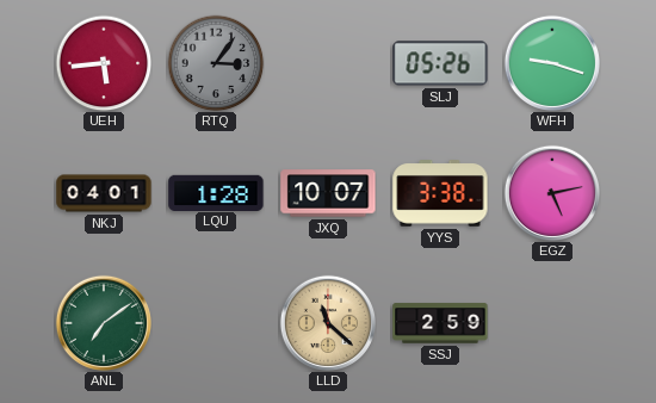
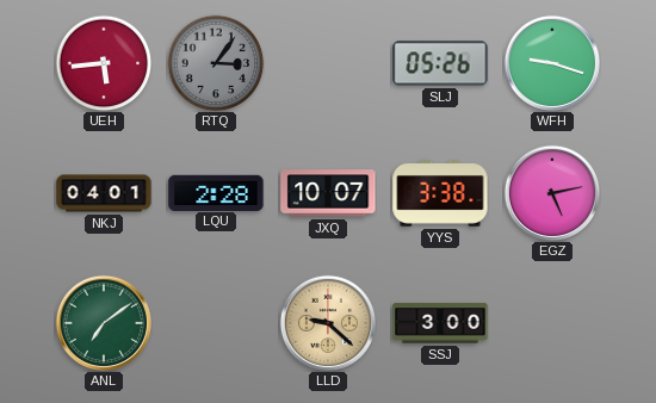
LQU: 1:28 -> 2:28 (216, 192)
LLD: 11:22 -> 9:22 (327, 322)
SSJ: 2:59 -> 3:00 (440, 323)
